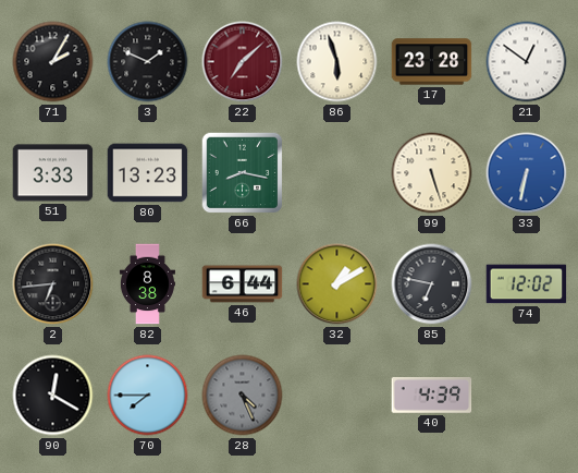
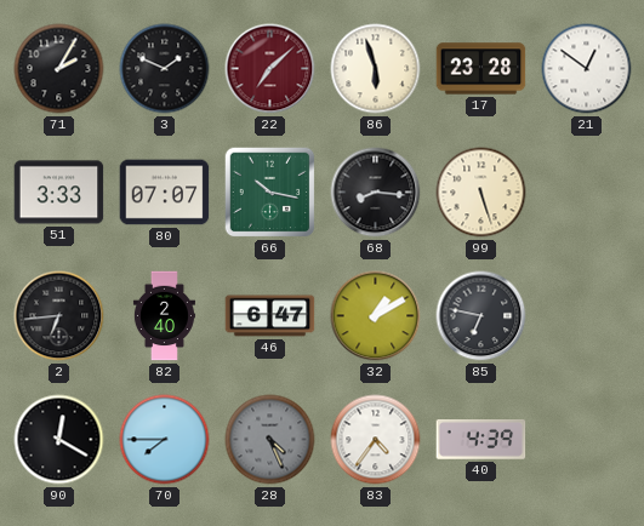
80: 13:23 -> 07:07 (165, 193)
66: 8:17 -> 10:17 (270, 193)
68: none -> 8:16 (376, 193)
33: 6:32 -> none (527, 173)
82: 8:38 -> 2:40 (164, 316)
46: 6:44 -> 6:47 (270, 316)
74: 12:02 -> none (527, 284)
83: none -> 4:36 (376, 440)
